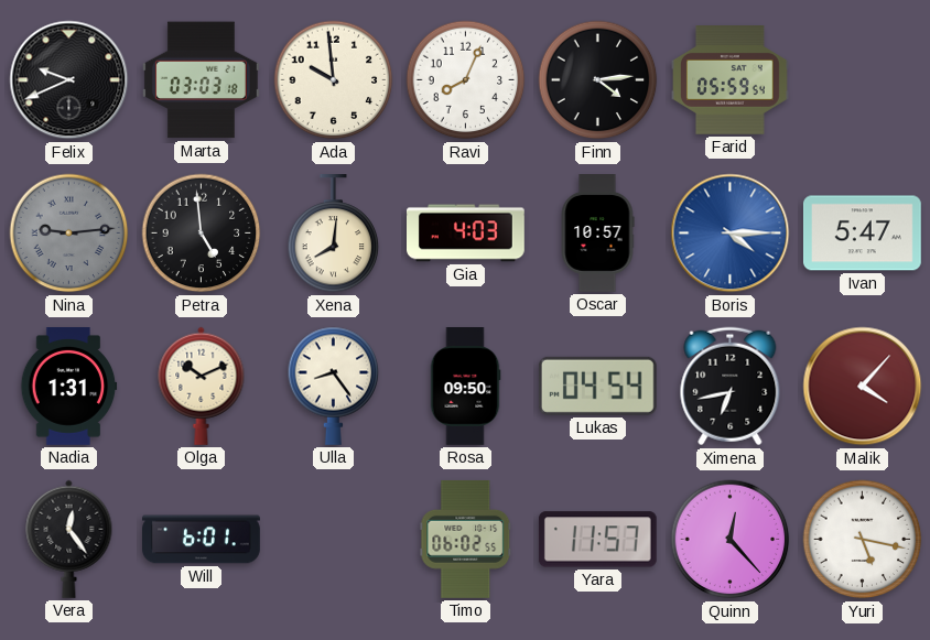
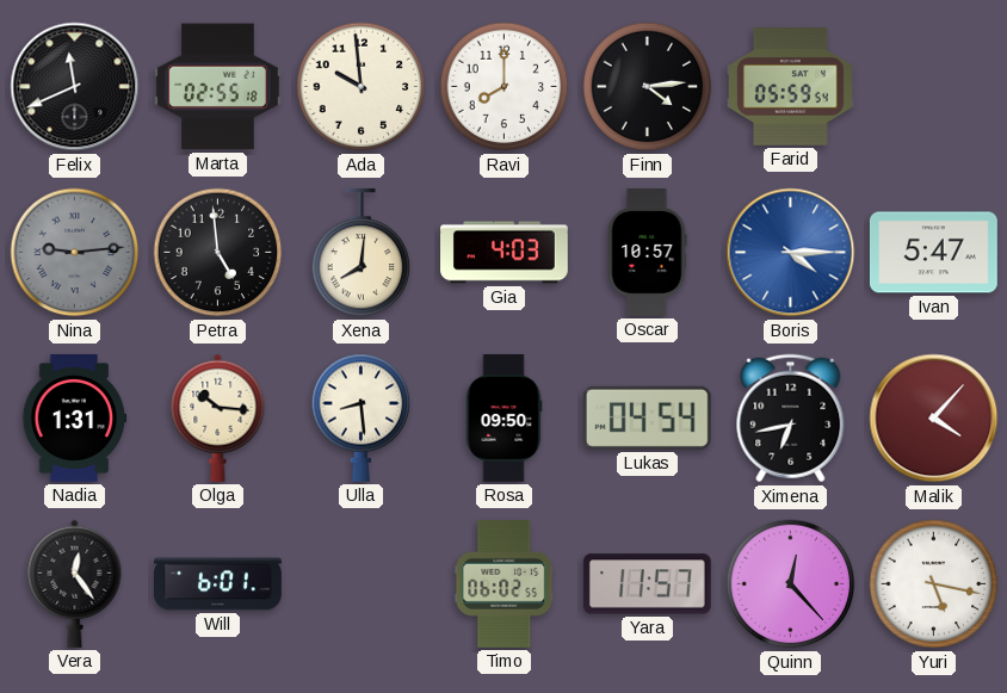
Felix: 9:41 -> 11:41 (75, 87)
Marta: 03:03 -> 02:55 (217, 87)
Ravi: 8:04 -> 8:00 (505, 87)
Olga: 10:11 -> 10:16 (218, 417)
Ulla: 8:24 -> 8:29 (362, 417)
